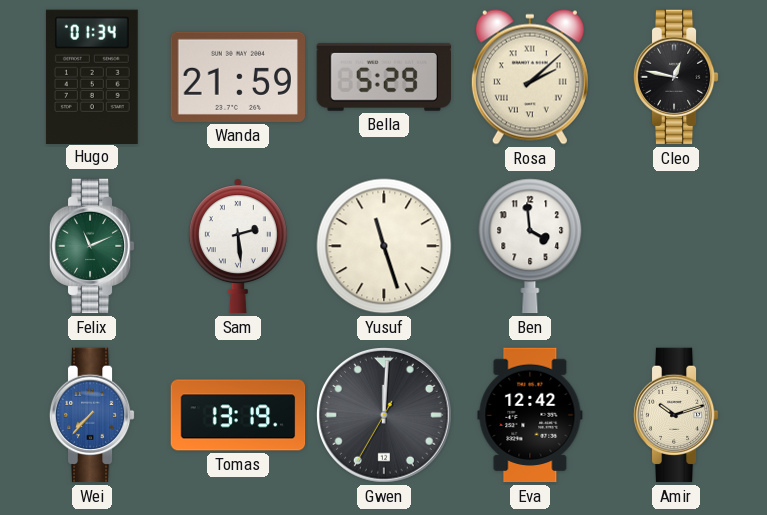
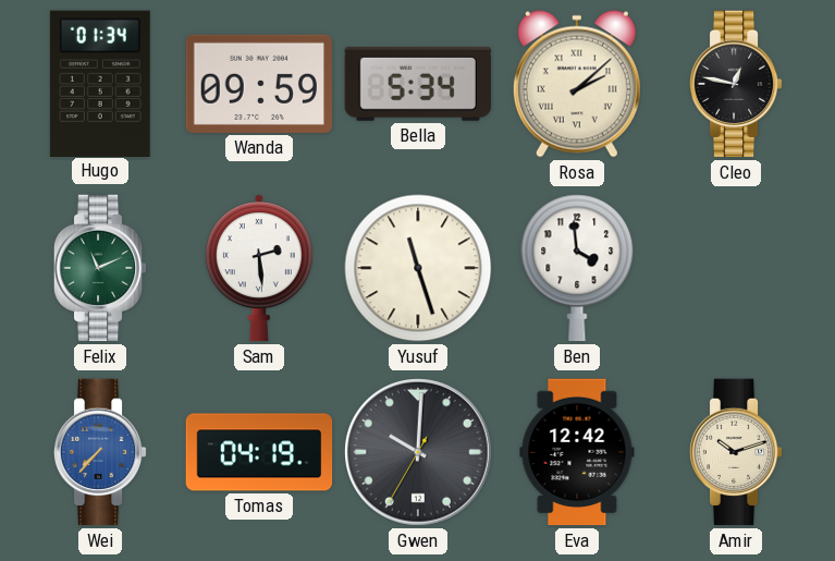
Wanda: 21:59 -> 09:59 (259, 84)
Bella: 5:29 -> 5:34 (417, 84)
Tomas: 13:19 -> 04:19 (259, 452)
Gwen: 12:00 -> 10:00 (419, 453)
